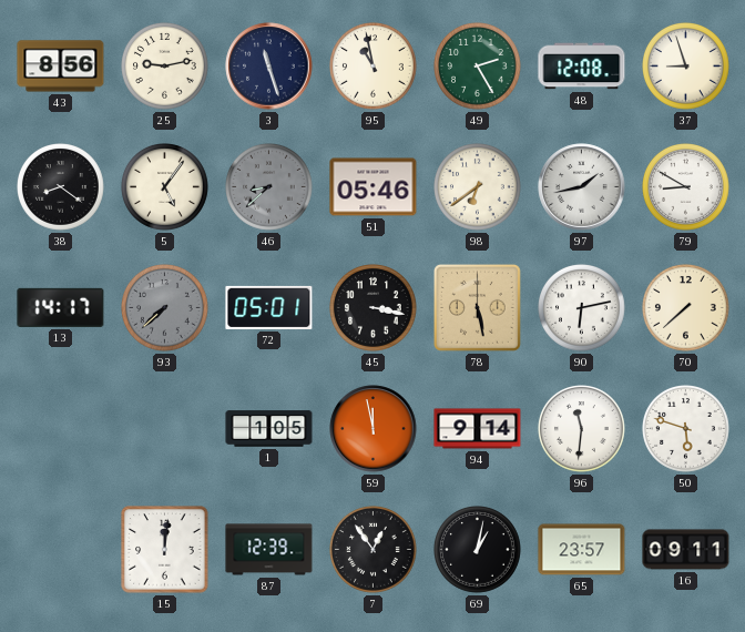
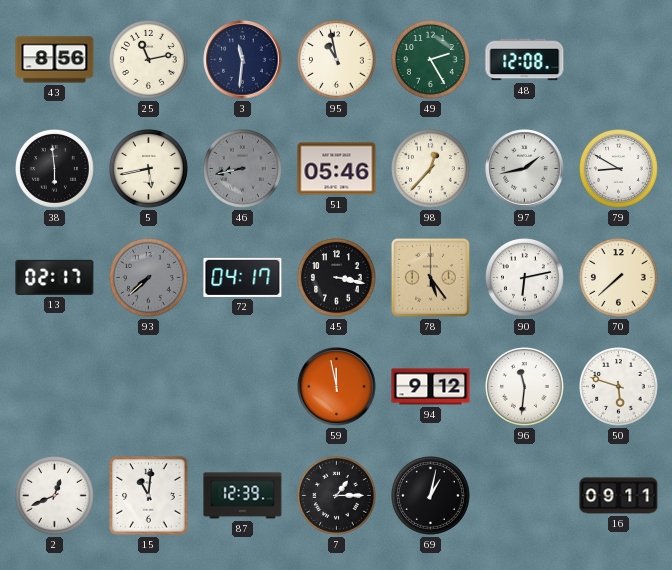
25: 9:13 -> 11:13 (149, 60)
3: 11:27 -> 11:31 (243, 60)
37: 8:57 -> none (686, 67)
38: 8:21 -> 5:59 (55, 169)
5: 5:06 -> 5:43 (149, 169)
46: 8:38 -> 8:43 (243, 169)
98: 6:39 -> 12:37 (431, 169)
13: 14:17 -> 02:17 (55, 277)
72: 05:01 -> 04:17 (243, 277)
78: 5:28 -> 5:24 (430, 277)
1: 1:05 -> none (269, 429)
94: 9:14 -> 9:12 (431, 387)
2: none -> 12:41 (55, 496)
15: 12:01 -> 11:01 (149, 496)
7: 12:54 -> 1:15 (337, 496)
65: 23:57 -> none (582, 550)
